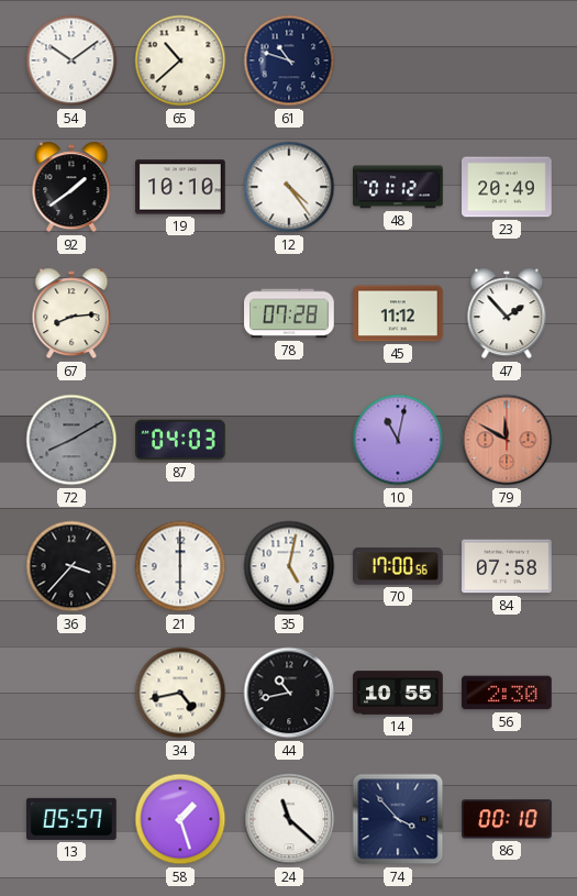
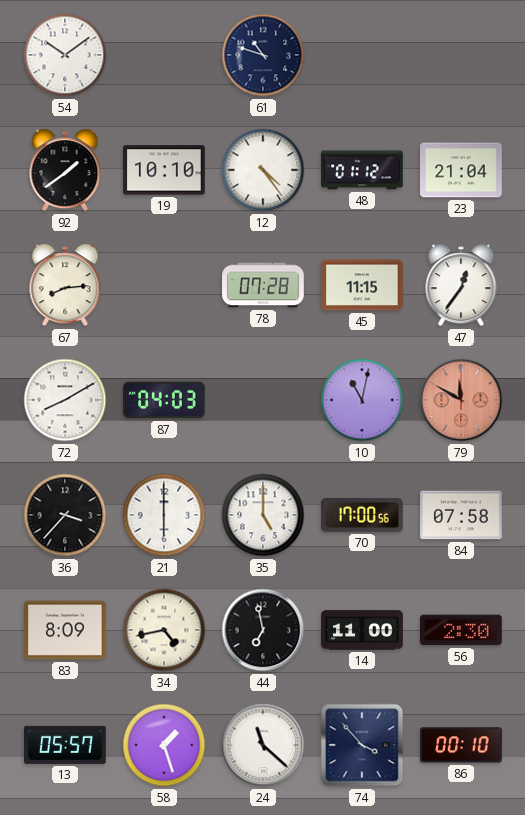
65: 10:38 -> none (180, 60)
23: 20:49 -> 21:04 (461, 170)
45: 11:12 -> 11:15 (362, 285)
47: 1:53 -> 12:36 (461, 285)
72 dial: grey -> white (65, 400)
35: 5:02 -> 5:00 (263, 515)
83: none -> 8:09 (65, 630)
44: 10:43 -> 6:58 (263, 630)
14: 10:55 -> 11:00 (362, 630)
